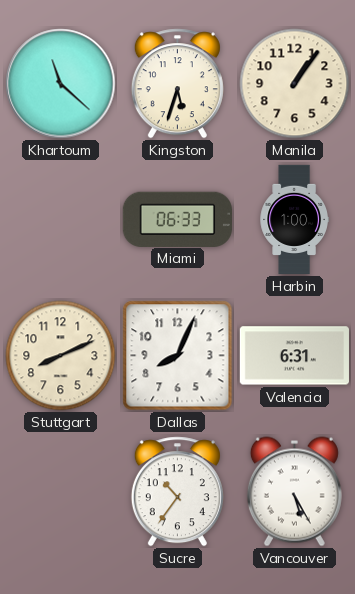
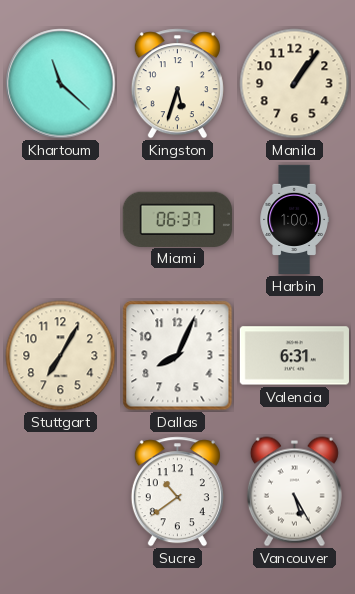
Miami: 06:33 -> 06:37 (177, 219)
Stuttgart: 8:11 -> 7:05 (61, 356)
Sucre: 10:36 -> 10:39 (177, 492)
